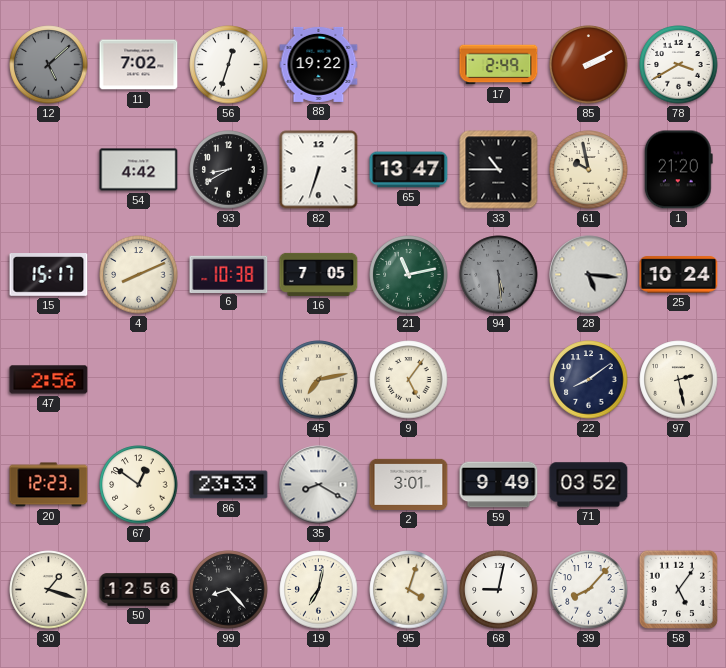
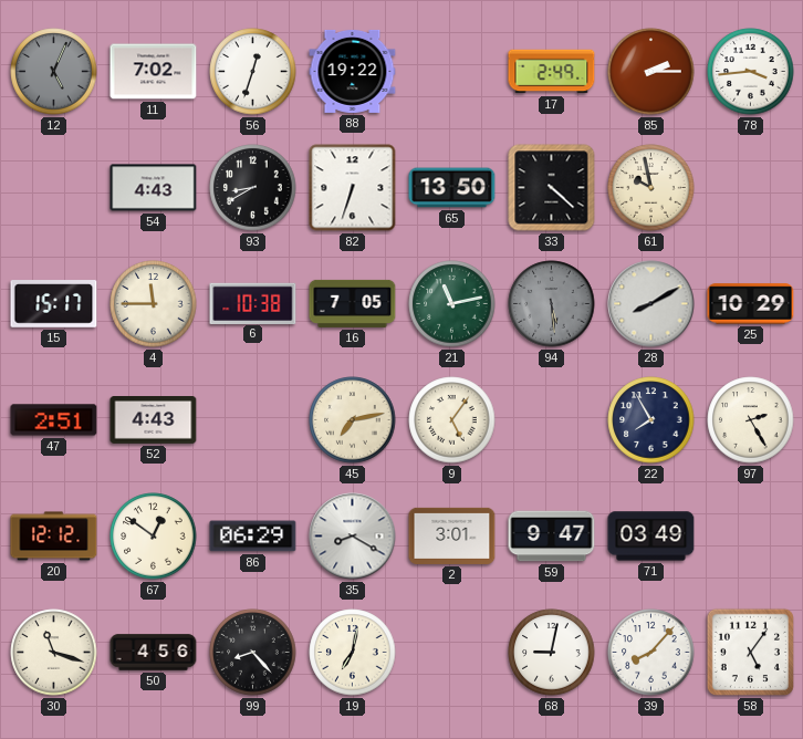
12: 5:08 -> 5:04 (54, 72)
85: 2:10 -> 2:15 (651, 72)
78: 3:40 -> 3:44 (751, 72)
54: 4:42 -> 4:43 (154, 188)
65: 13:47 -> 13:50 (452, 188)
33: 10:45 -> 4:22 (552, 188)
1: 21:20 -> none (678, 170)
4: 8:11 -> 11:45 (154, 304)
28: 5:16 -> 8:10 (651, 304)
25: 10:24 -> 10:29 (751, 304)
47: 2:56 -> 2:51 (54, 420)
52: none -> 4:43 (154, 420)
22: 8:09 -> 7:55 (651, 420)
97: 2:28 -> 2:25 (751, 420)
20: 12:23 -> 12:12 (54, 537)
86: 23:33 -> 06:29 (253, 537)
59: 9:49 -> 9:47 (552, 537)
71: 03:52 -> 03:49 (651, 537)
30: 1:18 -> 11:18 (54, 653)
50: 12:56 -> 4:56 (154, 653)
95: 4:03 -> none (409, 590)
